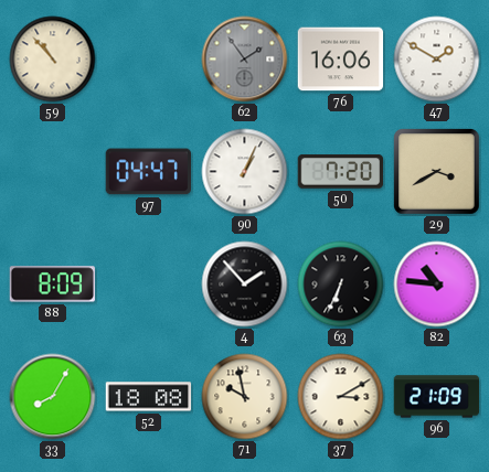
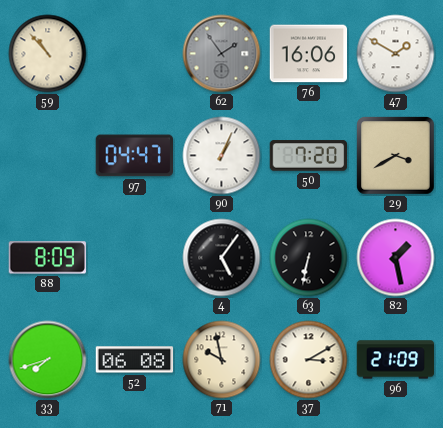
4: 1:53 -> 5:06 (222, 258)
63: 6:34 -> 6:32 (309, 258)
82: 10:46 -> 1:28 (396, 258)
33: 8:05 -> 7:42 (48, 360)
52: 18:08 -> 06:08 (135, 360)
